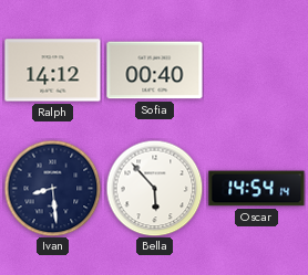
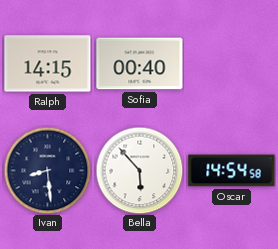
Ralph: 14:12 -> 14:15 (48, 64)
Oscar: 14:54:14 -> 14:54:58 (232, 171)
